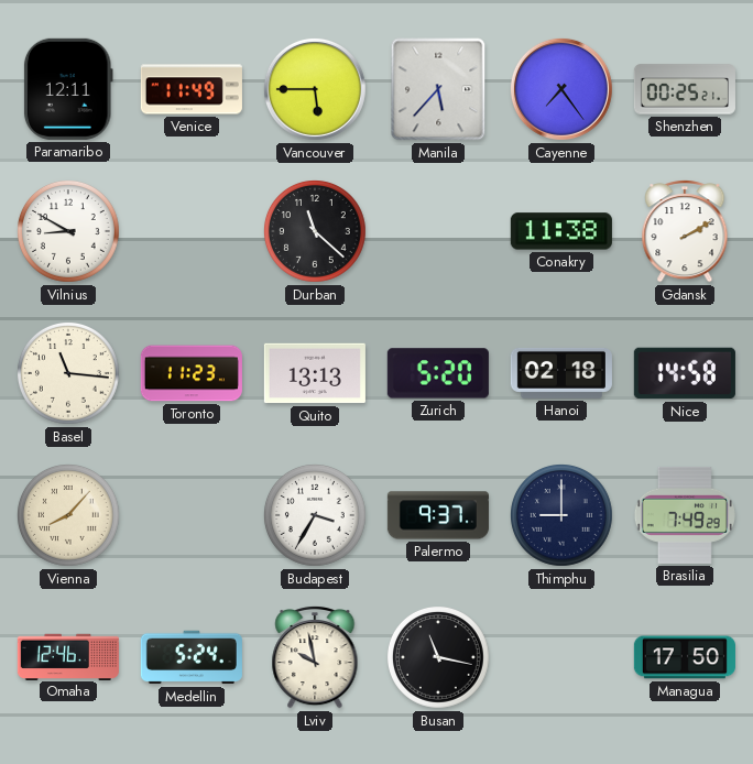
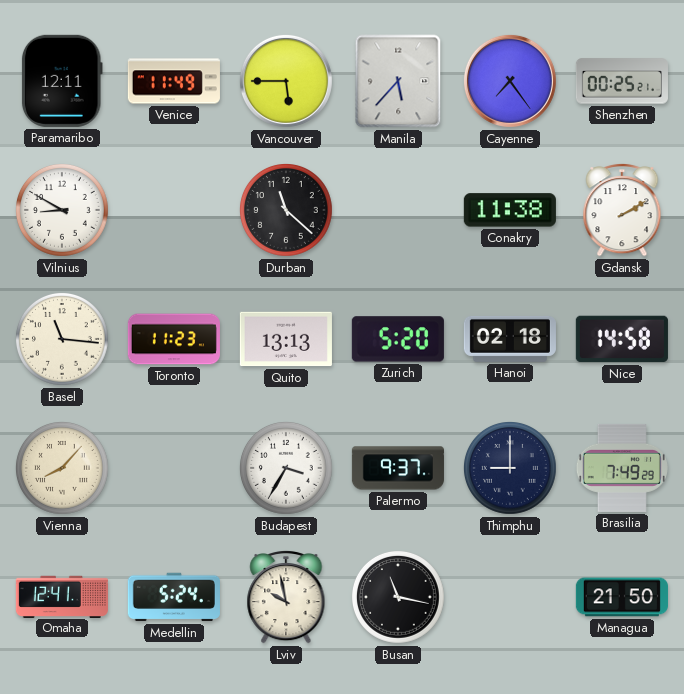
Omaha: 12:46 -> 12:41 (62, 596)
Managua: 17:50 -> 21:50 (622, 597)
